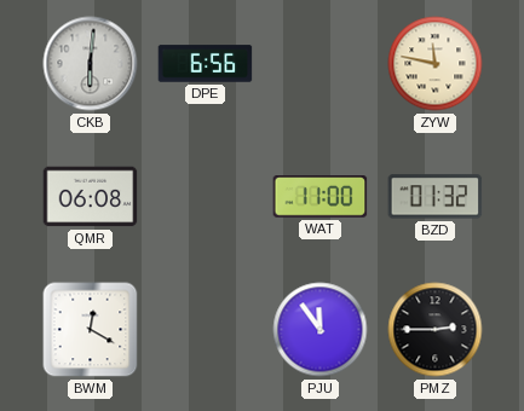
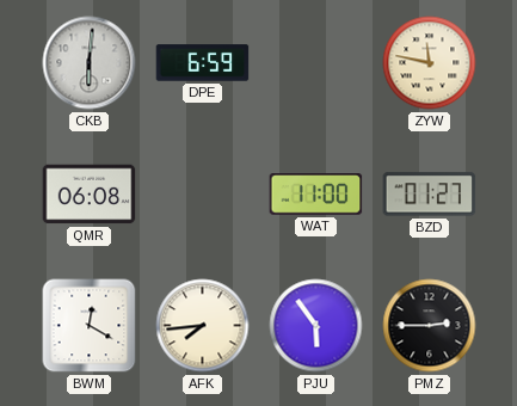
DPE: 6:56 -> 6:59 (203, 63)
BZD: 01:32 -> 01:27 (430, 195)
AFK: none -> 7:44 (203, 326)
PJU: 11:54 -> 5:54 (316, 326)
